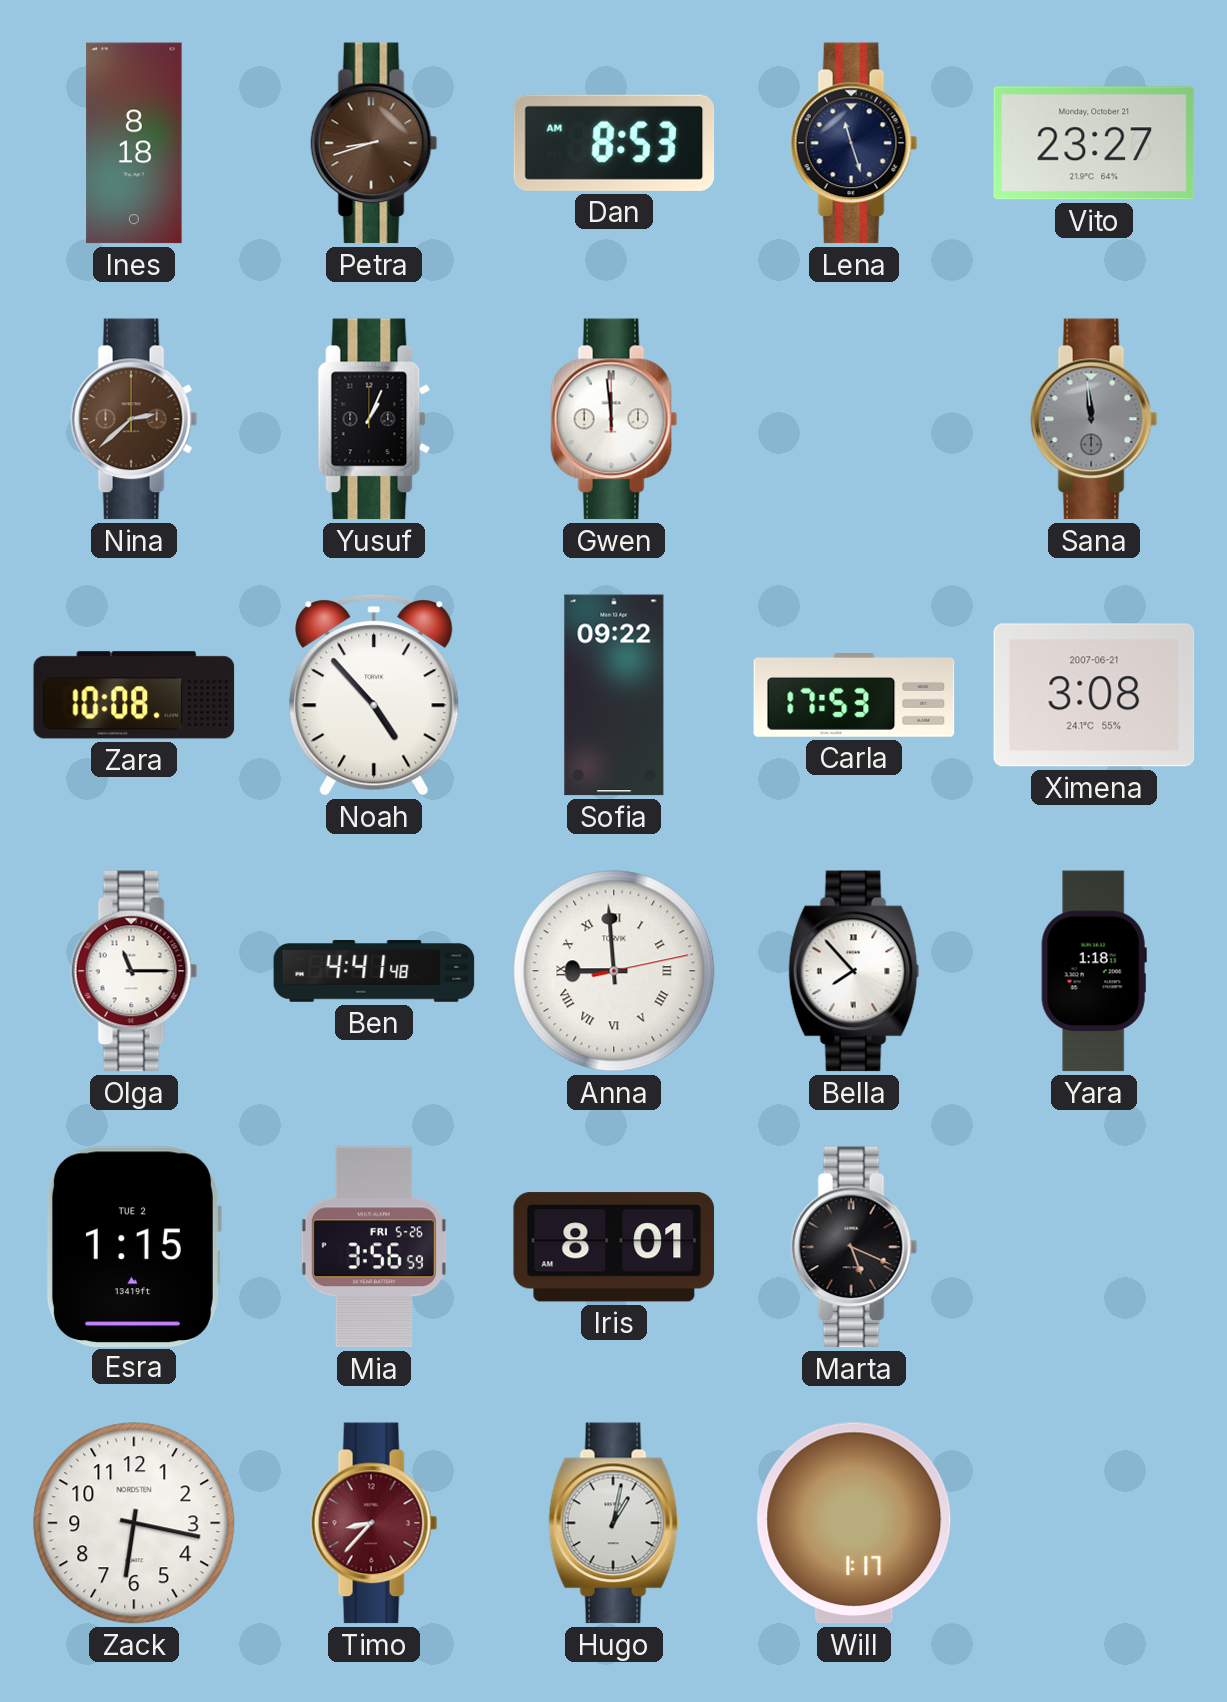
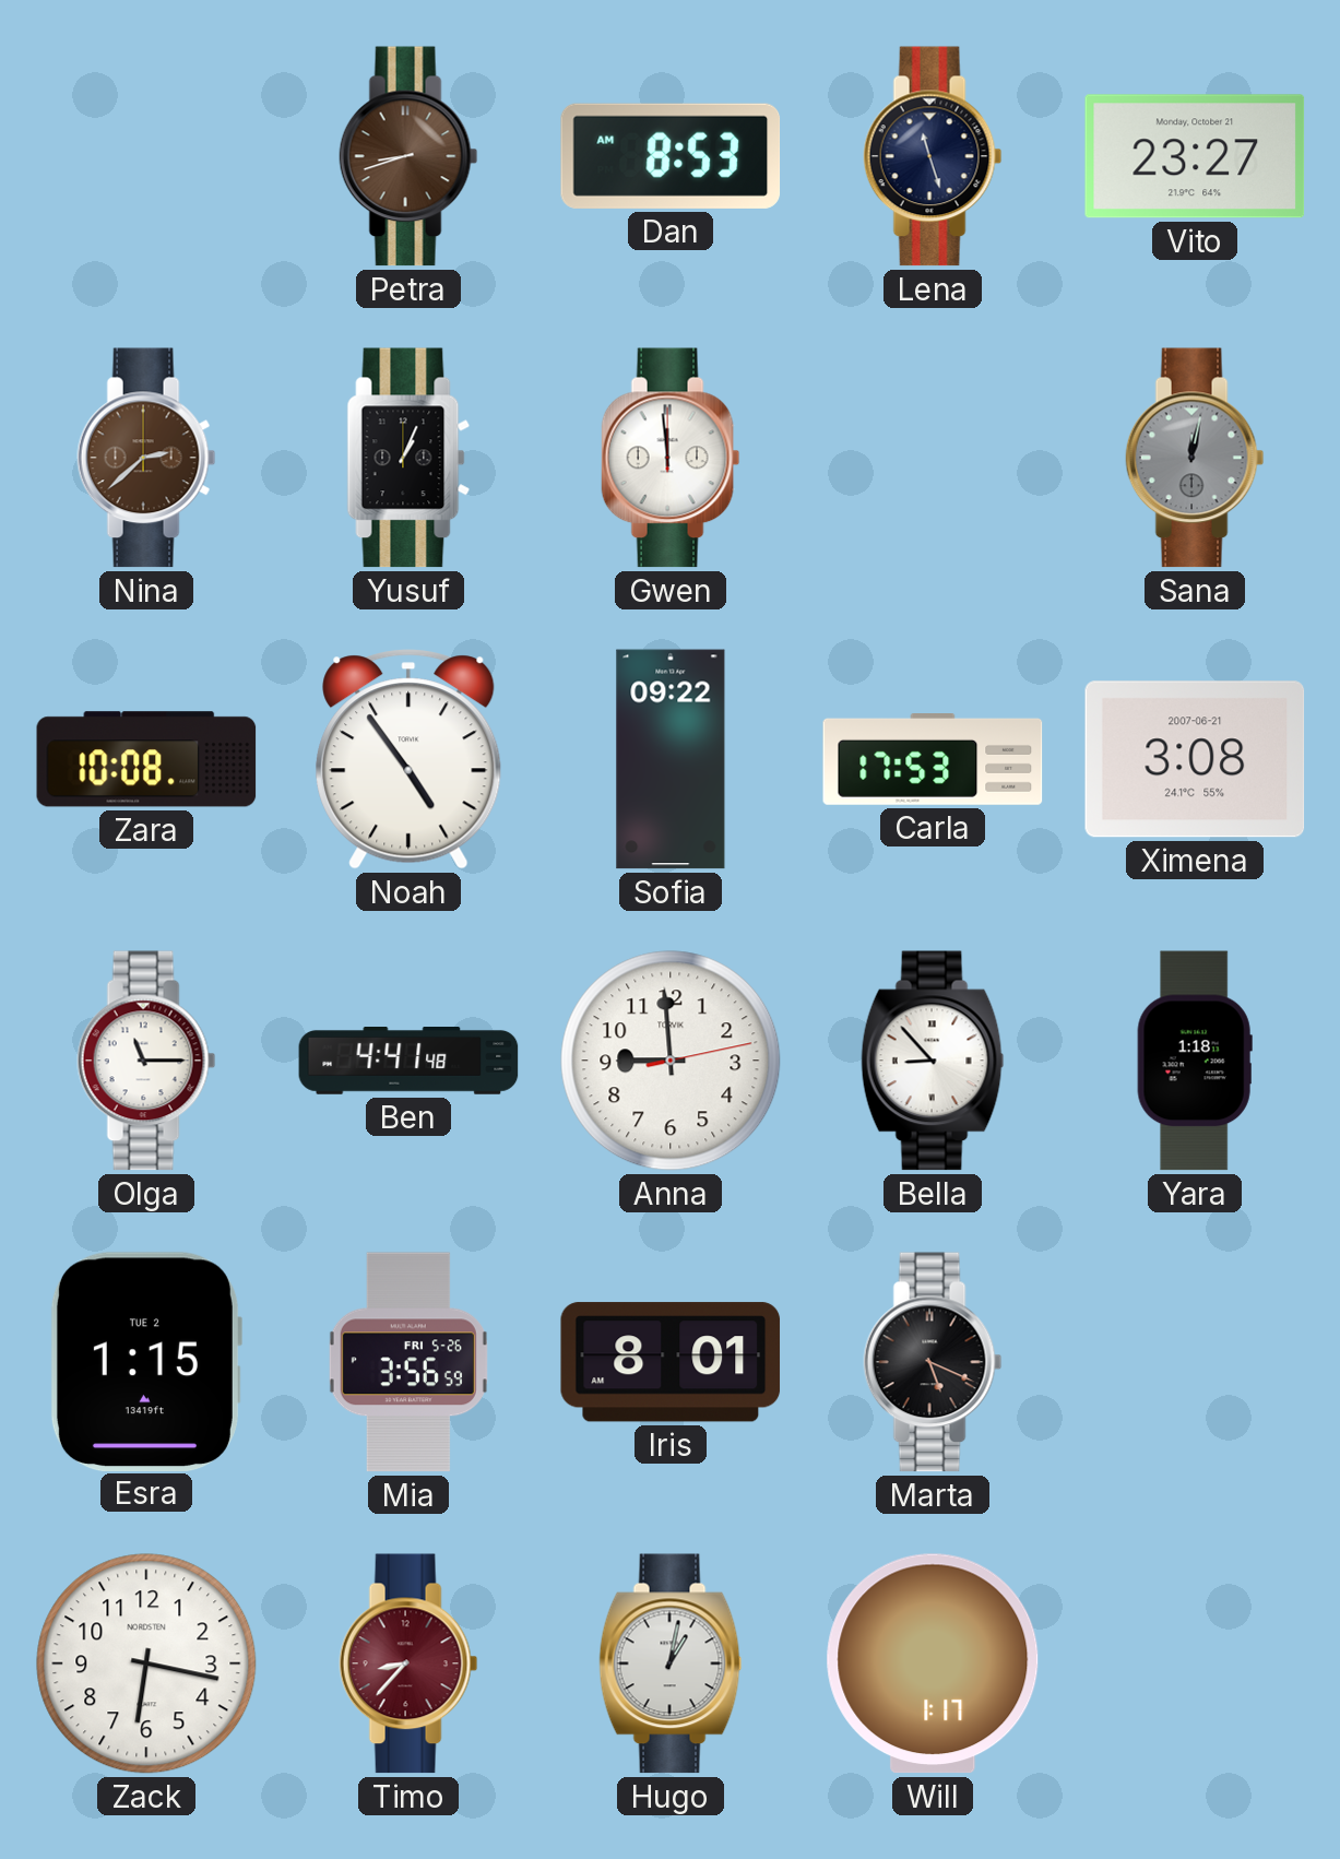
Ines: 8:18 -> none (134, 143)
Sana: 11:59 -> 12:02 (1195, 458)
Noah: 4:53 -> 4:54 (408, 759)
Anna numerals: Roman -> Arabic (671, 1061)
Bella: 7:53 -> 8:53 (933, 1061)
